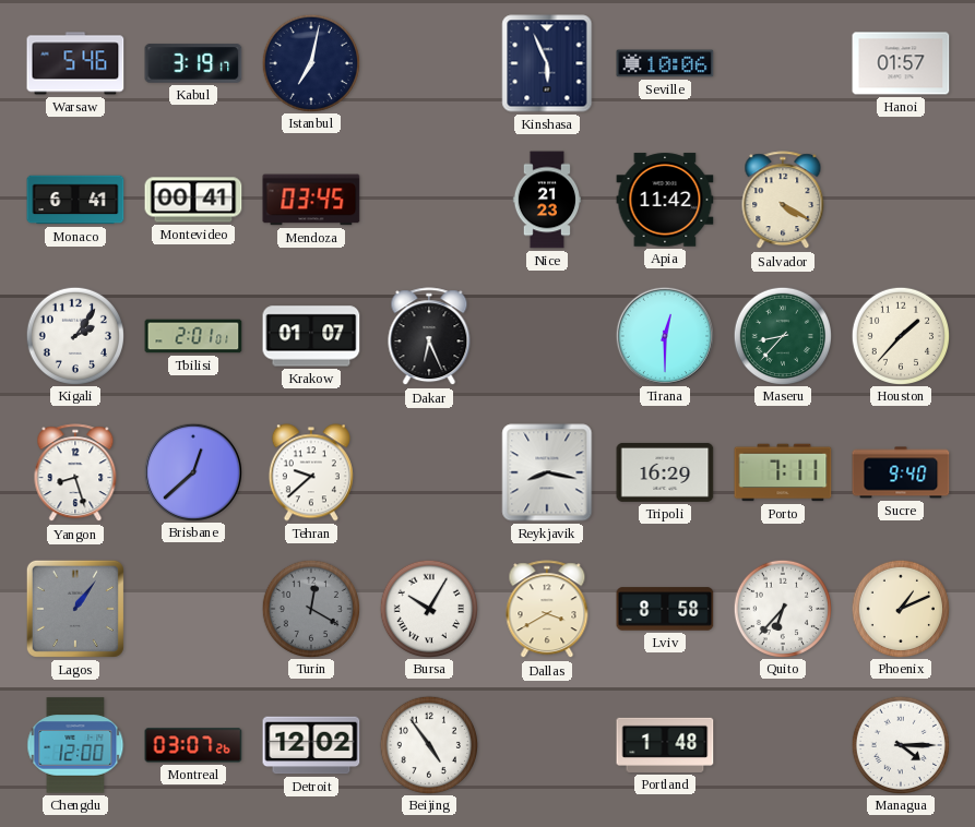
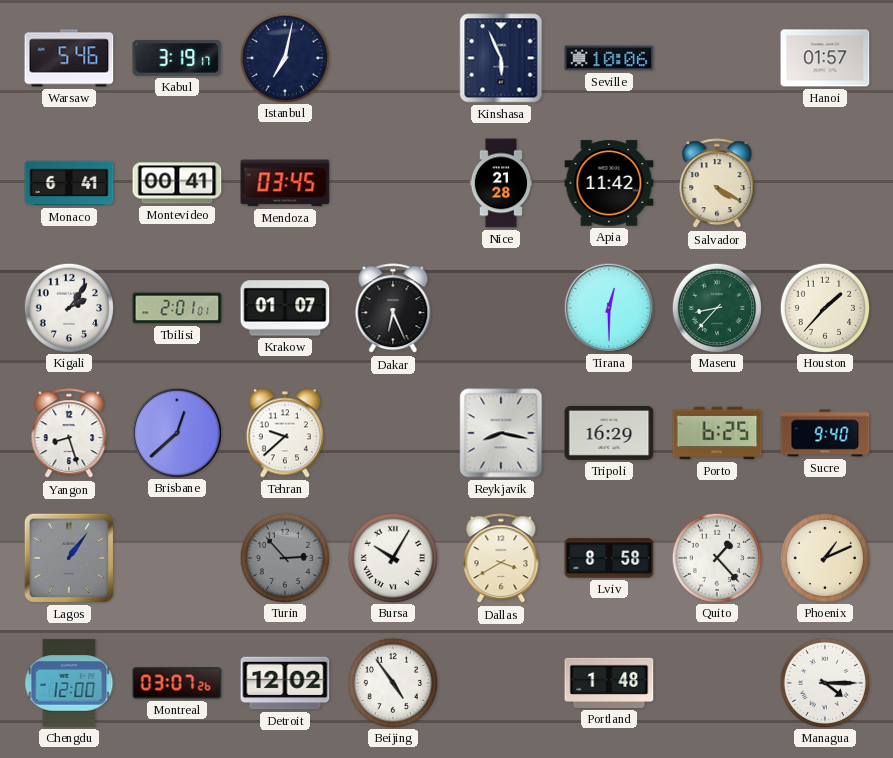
Nice: 21:23 -> 21:28 (501, 183)
Porto: 7:11 -> 6:25 (717, 433)
Turin: 12:20 -> 2:53 (284, 557)
Quito: 6:37 -> 1:23 (716, 557)
